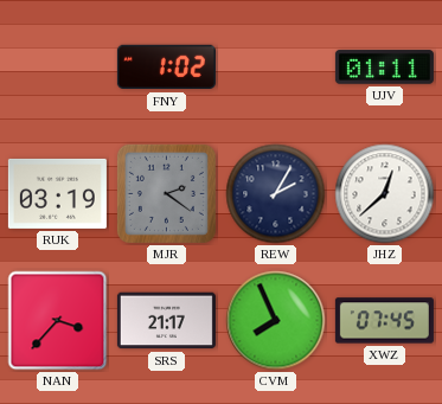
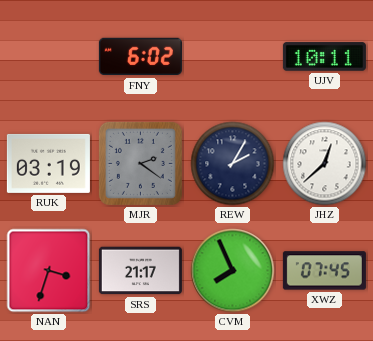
FNY: 1:02 -> 6:02 (140, 57)
UJV: 01:11 -> 10:11 (324, 57)
NAN: 3:37 -> 3:33 (49, 271)
